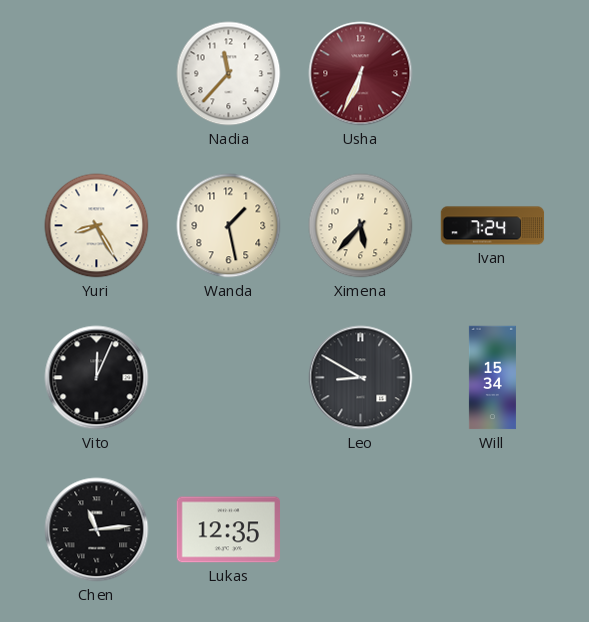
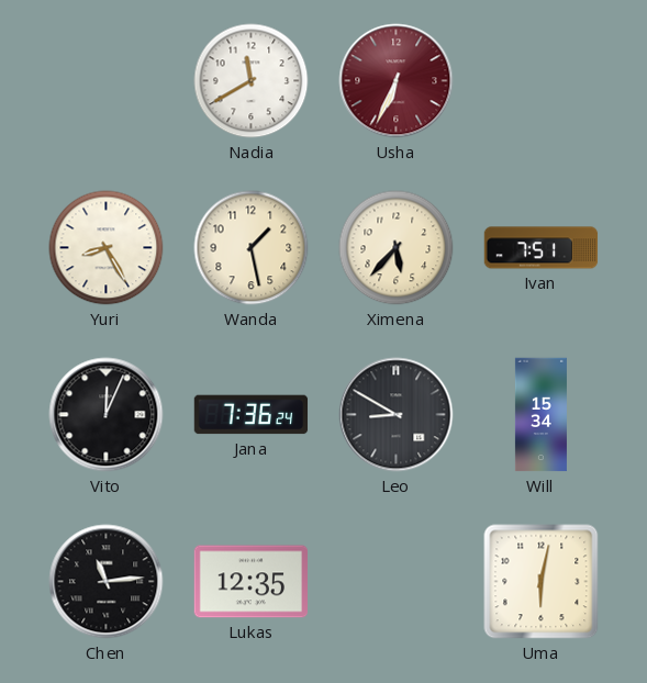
Nadia: 11:37 -> 11:40 (252, 81)
Ivan: 7:24 -> 7:51 (542, 248)
Jana: none -> 7:36 (252, 415)
Uma: none -> 6:02 (542, 582)
